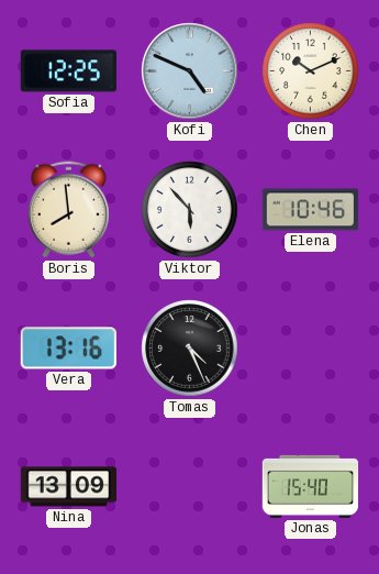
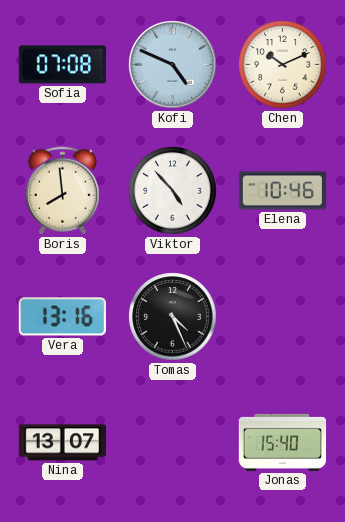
Sofia: 12:25 -> 07:08 (62, 65)
Viktor: 5:53 -> 4:53 (173, 191)
Nina: 13:09 -> 13:07 (62, 443)
